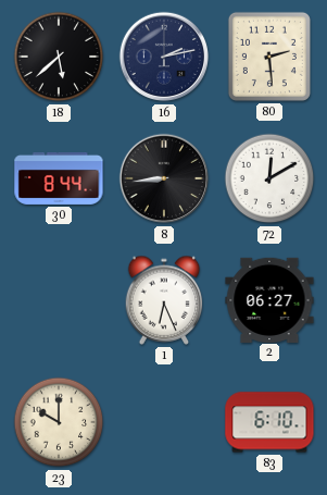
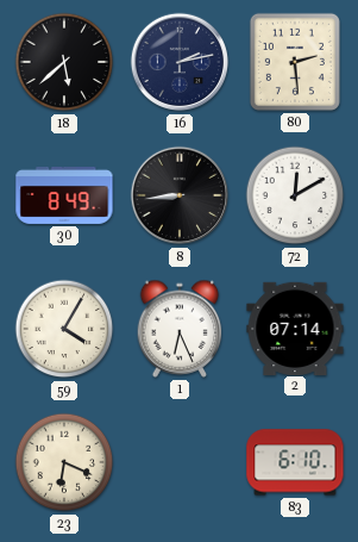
30: 8:44 -> 8:49 (64, 195)
59: none -> 4:05 (64, 329)
2: 06:27 -> 07:14 (295, 328)
23: 10:00 -> 6:19 (64, 462)
